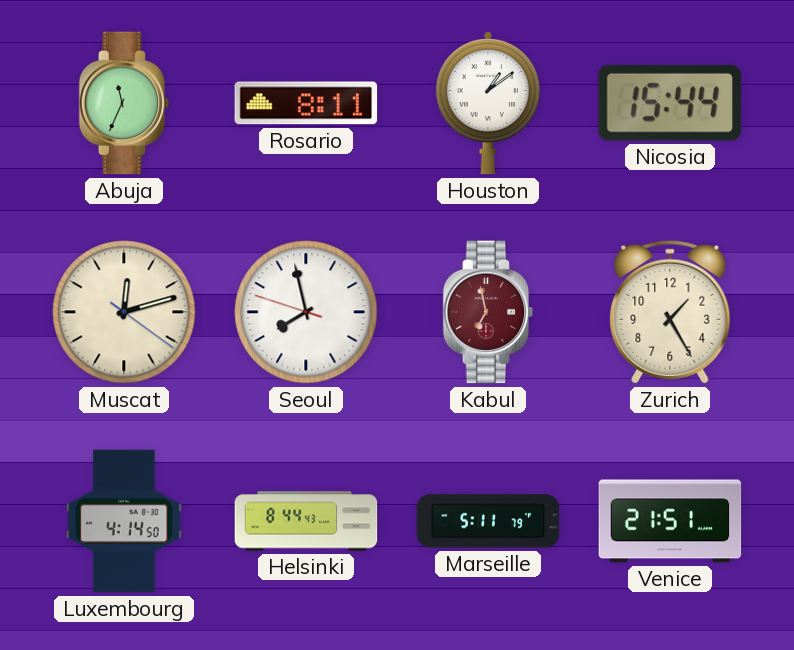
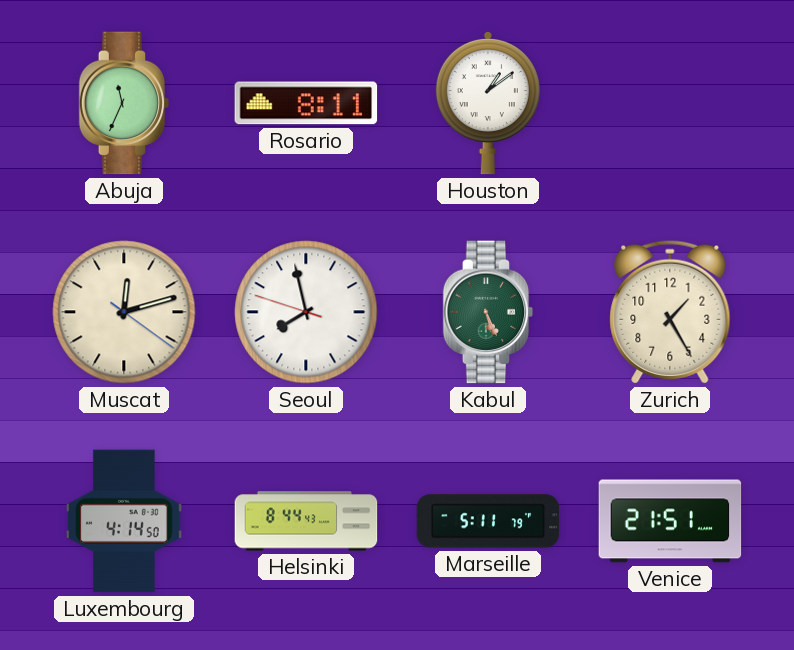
Nicosia: 15:44 -> none (670, 103)
Kabul: 6:58 -> 5:26 (488, 312)
Kabul dial: burgundy -> green (488, 312)
